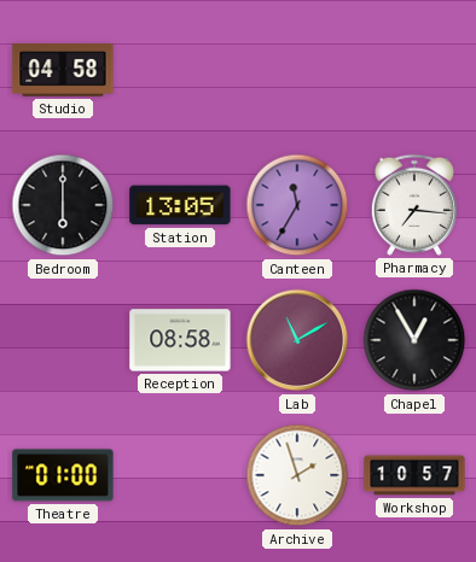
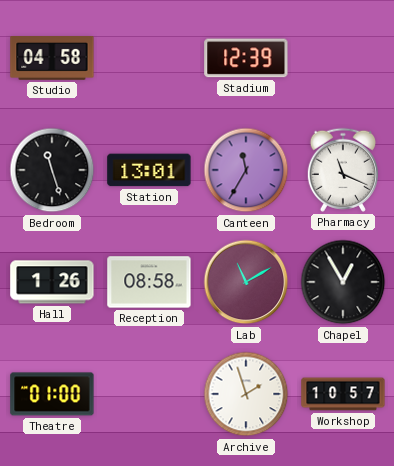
Stadium: none -> 12:39 (246, 58)
Bedroom: 6:00 -> 11:27 (52, 170)
Station: 13:05 -> 13:01 (149, 170)
Pharmacy: 7:16 -> 11:19 (343, 170)
Hall: none -> 1:26 (52, 282)
